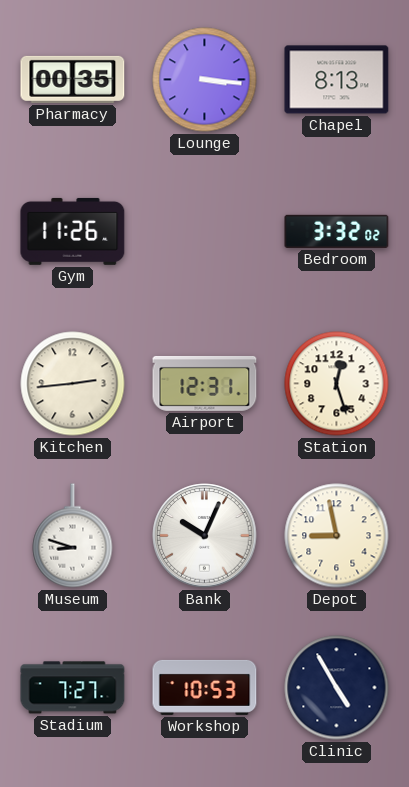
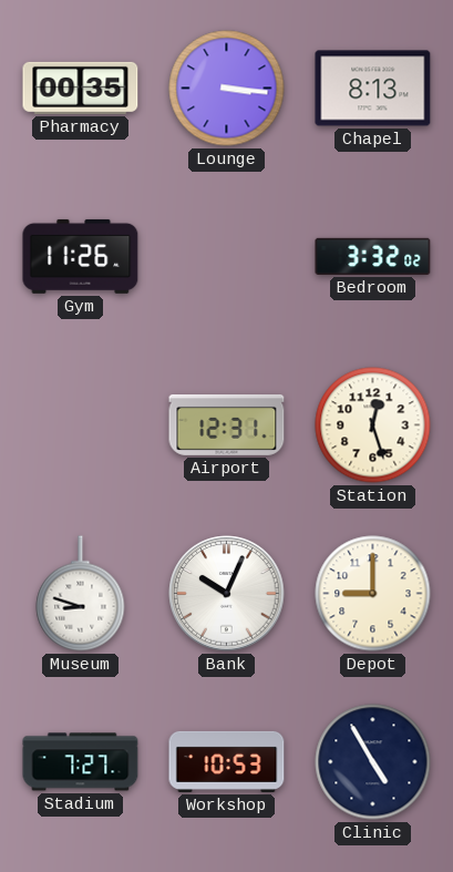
Kitchen: 2:44 -> none (73, 384)
Depot: 8:58 -> 9:00 (373, 594)
